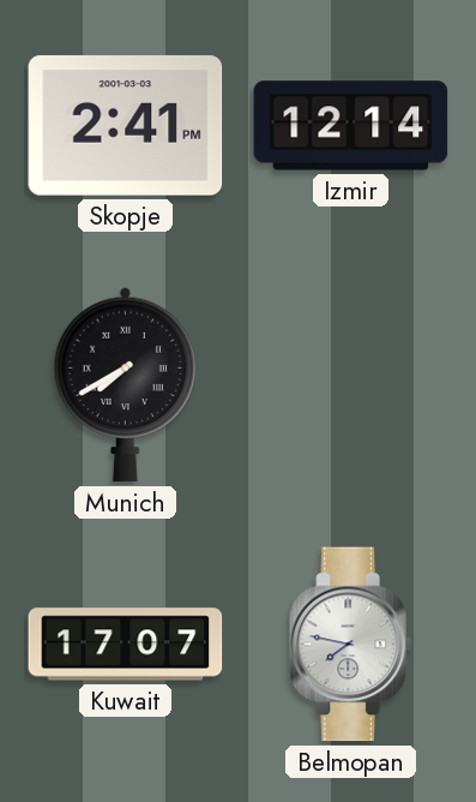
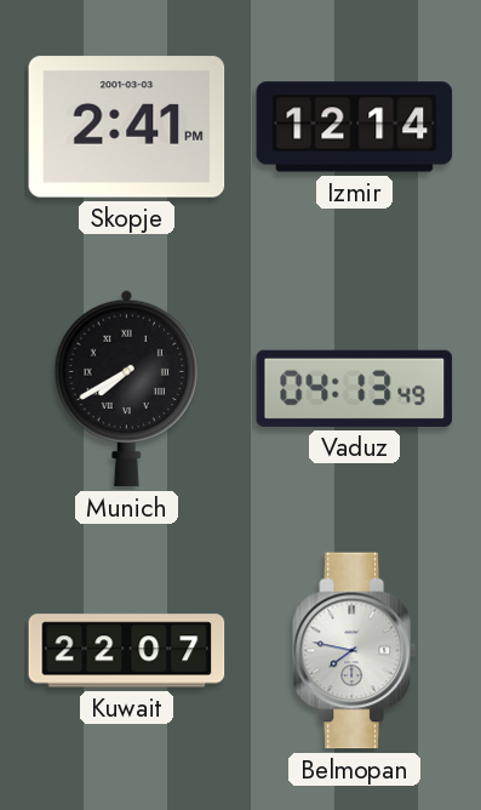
Vaduz: none -> 04:13 (355, 388)
Kuwait: 17:07 -> 22:07 (127, 651)
